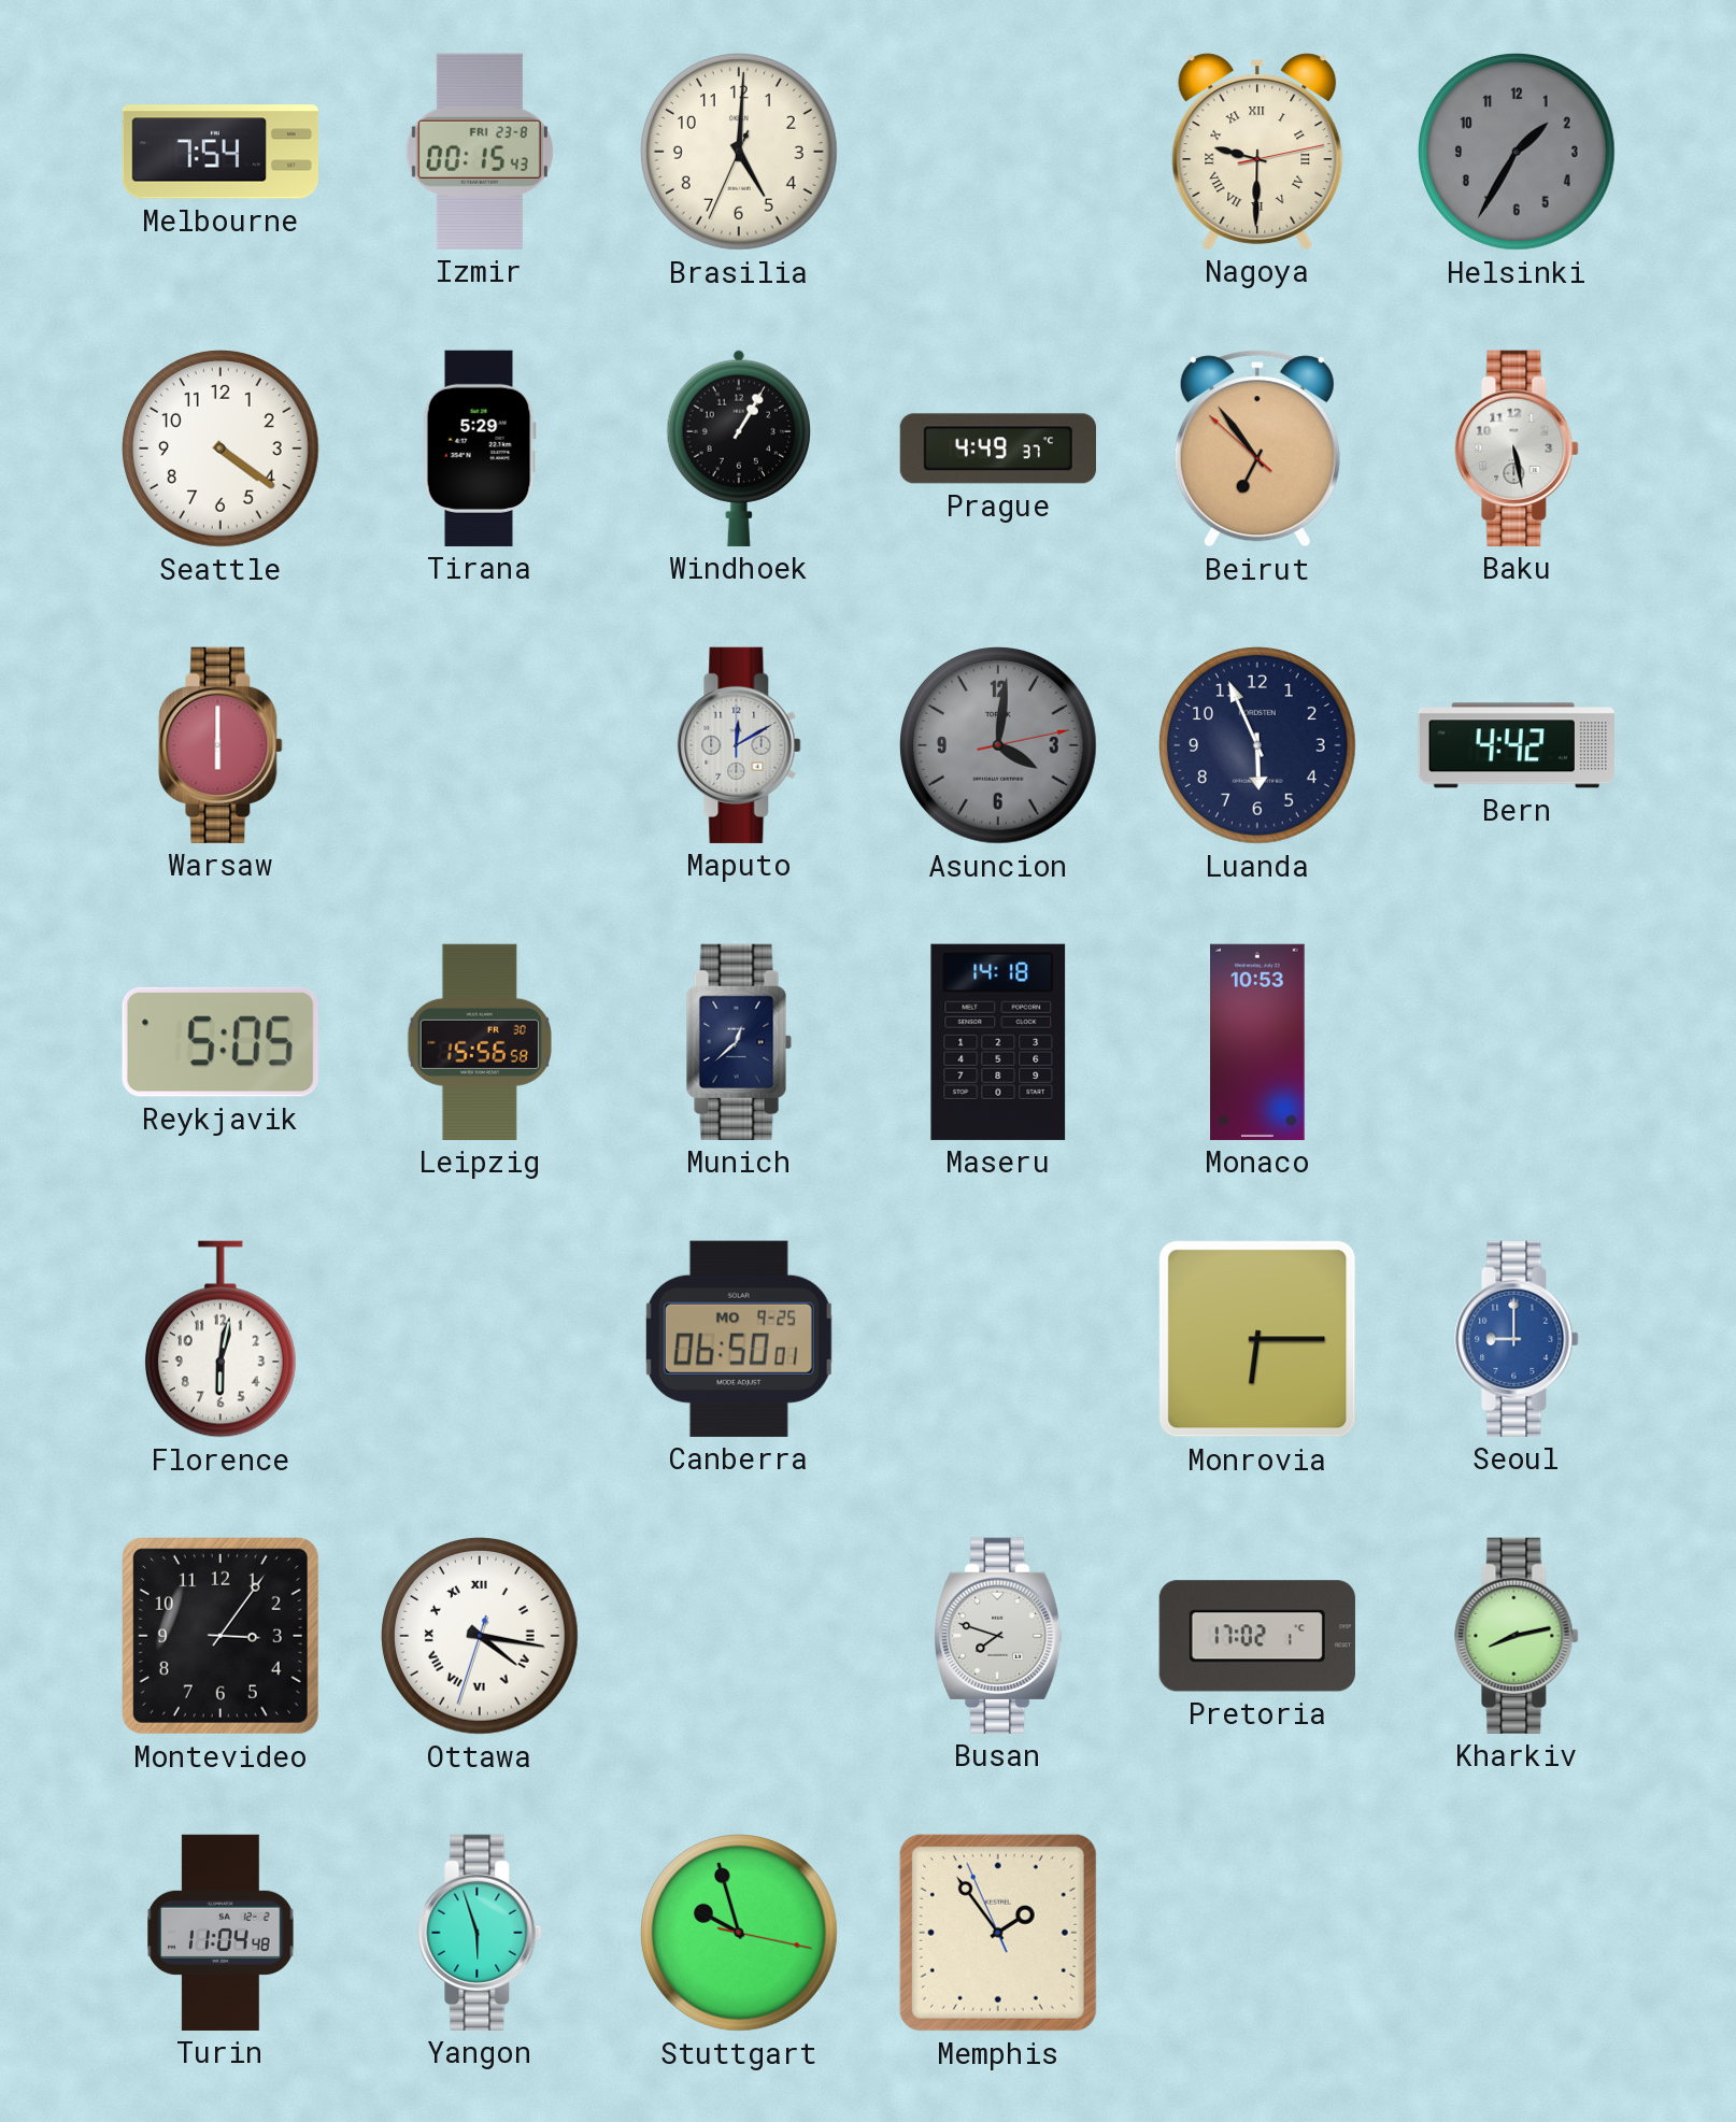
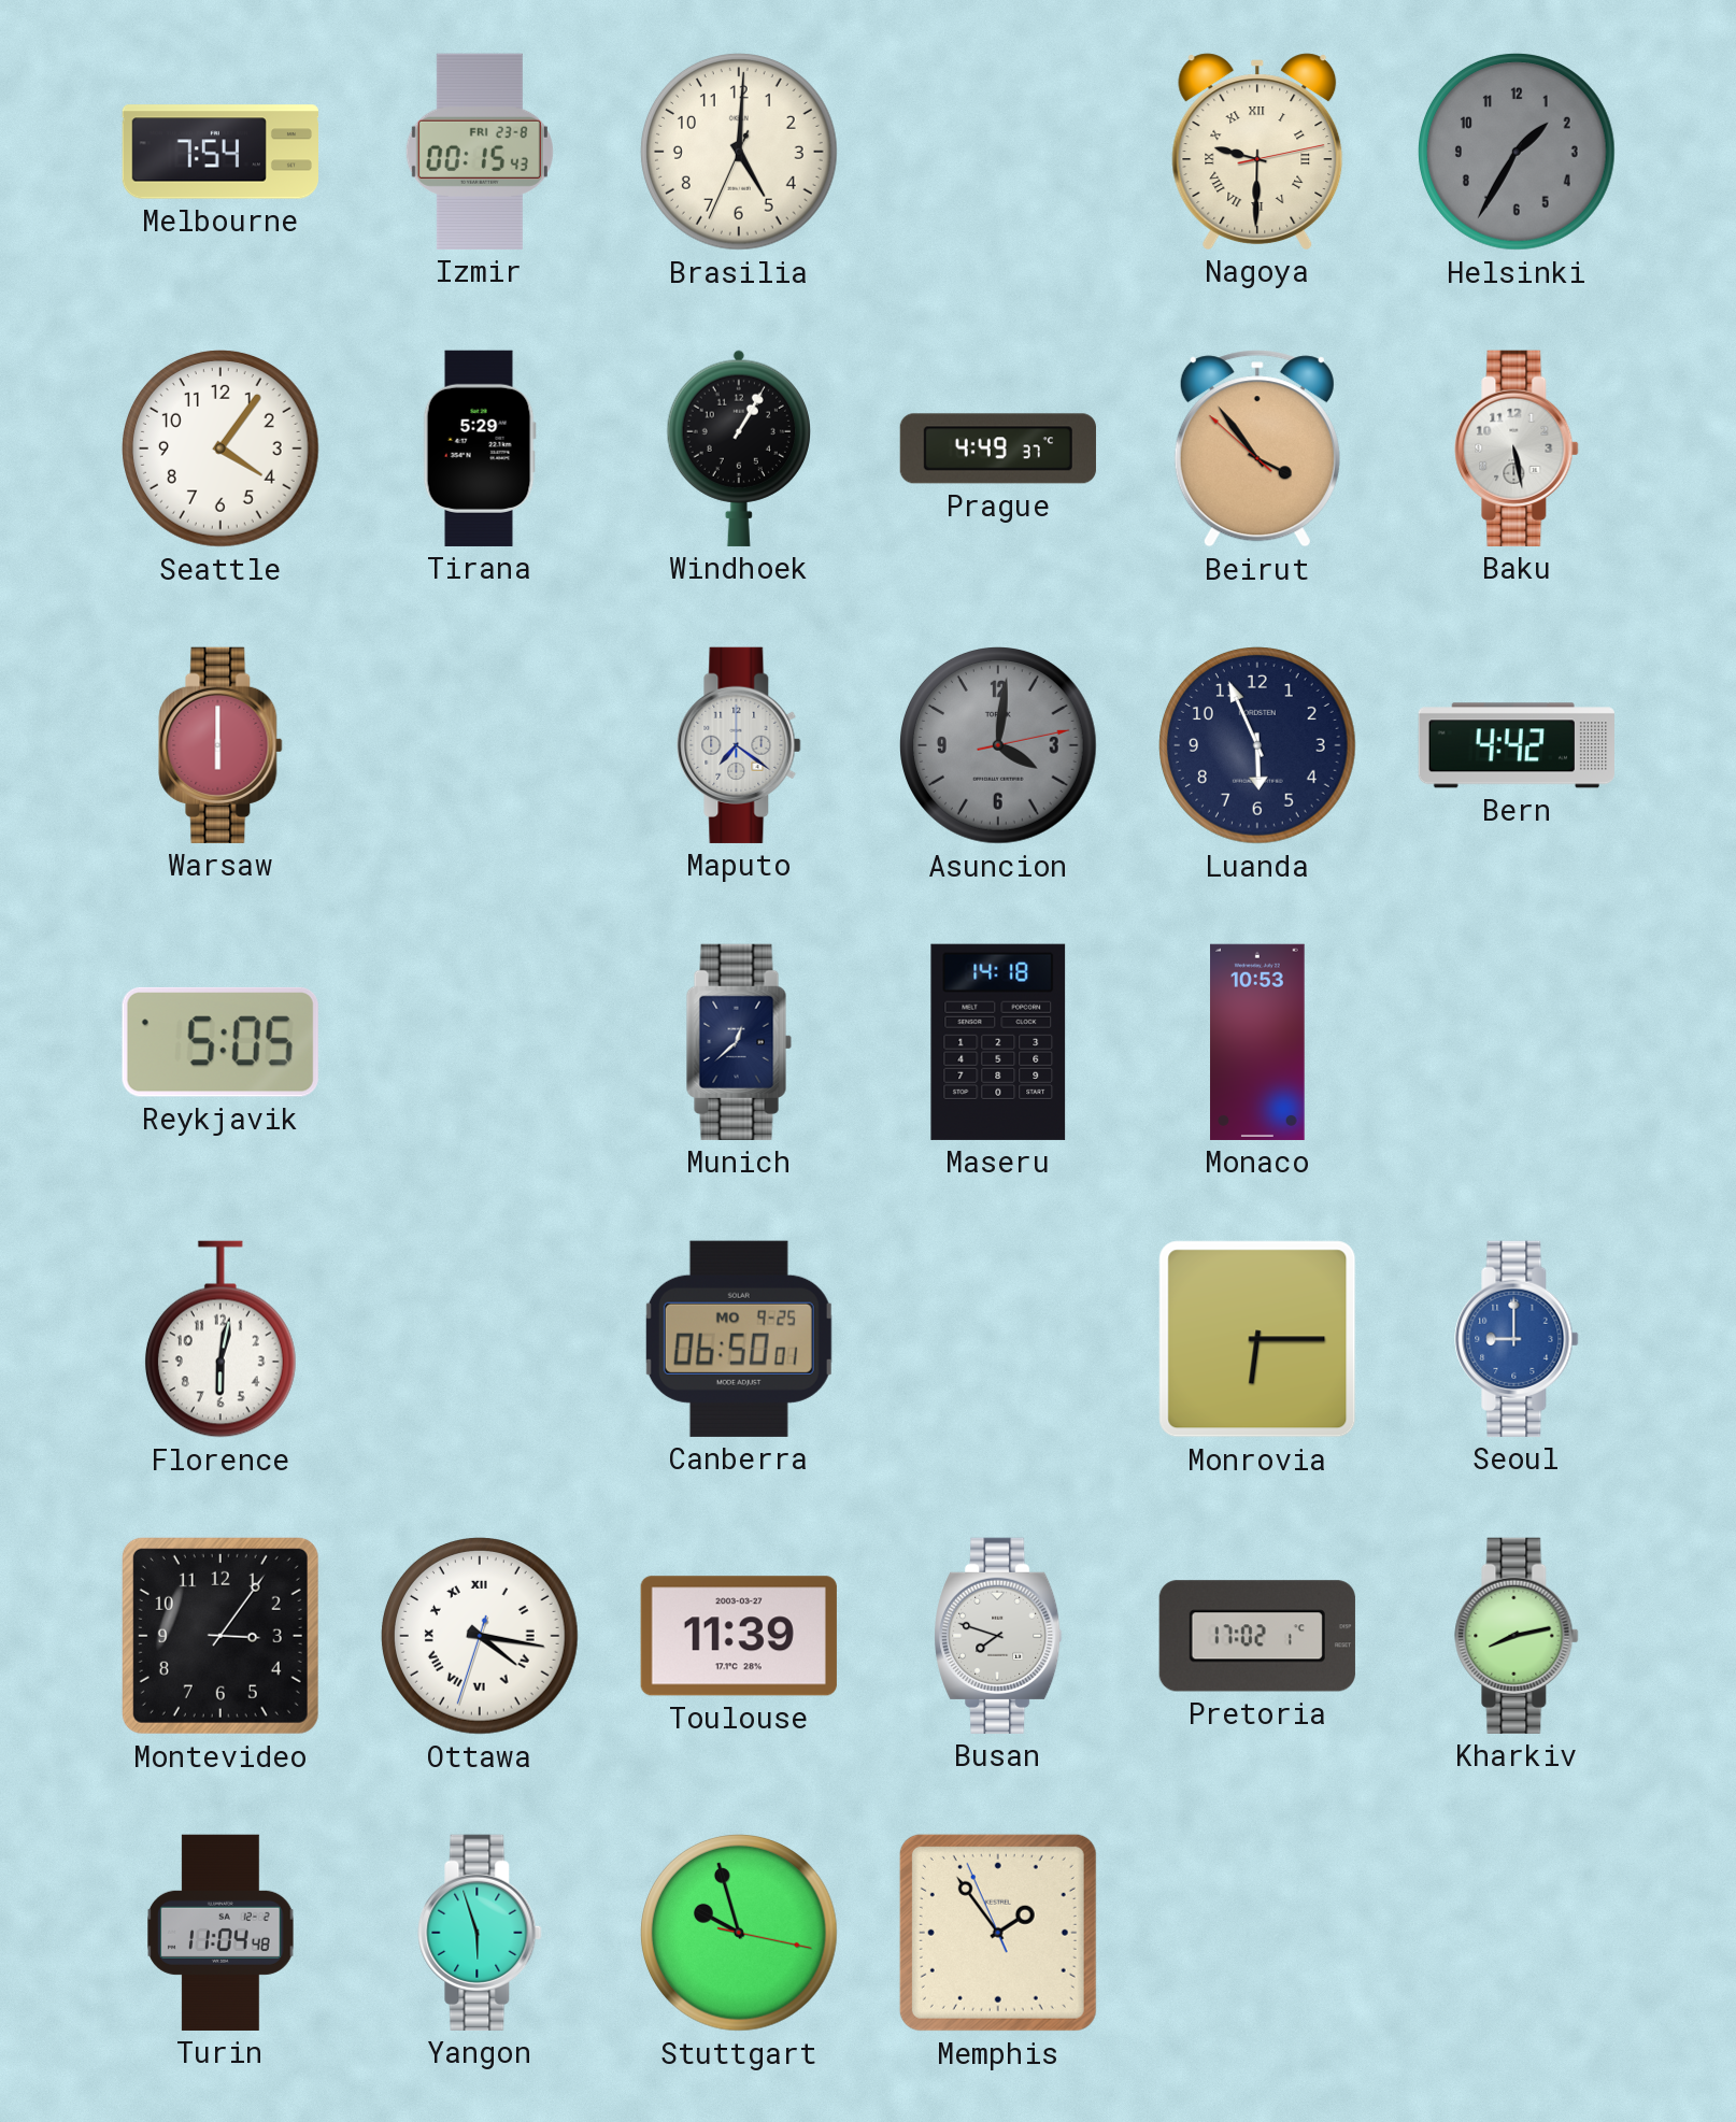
Seattle: 4:21 -> 4:06 (222, 450)
Beirut: 6:53 -> 3:53 (1257, 448)
Maputo: 12:10 -> 7:21 (739, 745)
Leipzig: 15:56 -> none (480, 1042)
Toulouse: none -> 11:39 (739, 1636)
